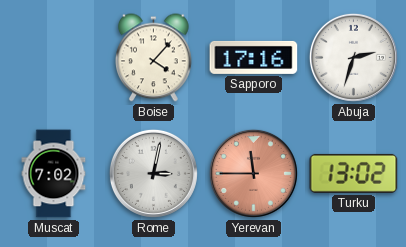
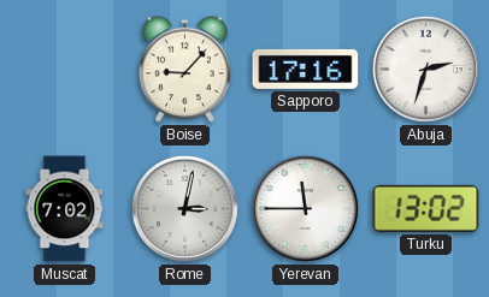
Boise: 4:07 -> 9:07 (185, 70)
Yerevan dial: salmon -> white (305, 208)
